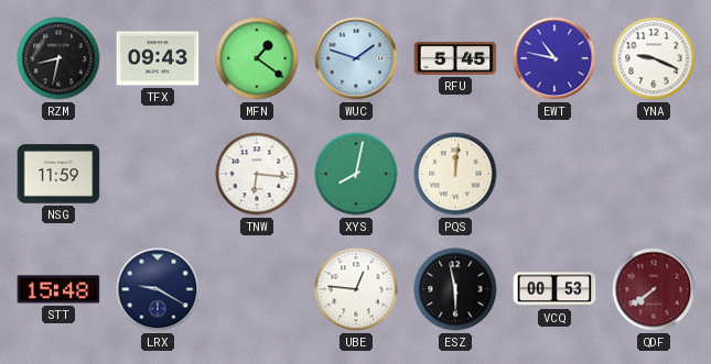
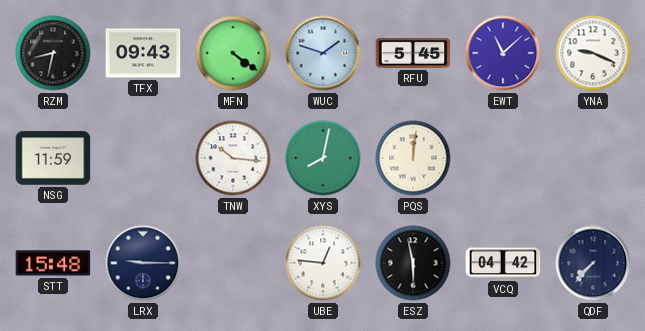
MFN: 1:21 -> 4:21 (233, 53)
EWT: 10:47 -> 11:08 (503, 53)
TNW: 6:16 -> 10:16 (233, 158)
LRX: 9:20 -> 9:15 (143, 263)
VCQ: 00:53 -> 04:42 (503, 263)
QDF: 7:39 -> 7:37 (593, 263)
QDF dial: burgundy -> navy (593, 263)
